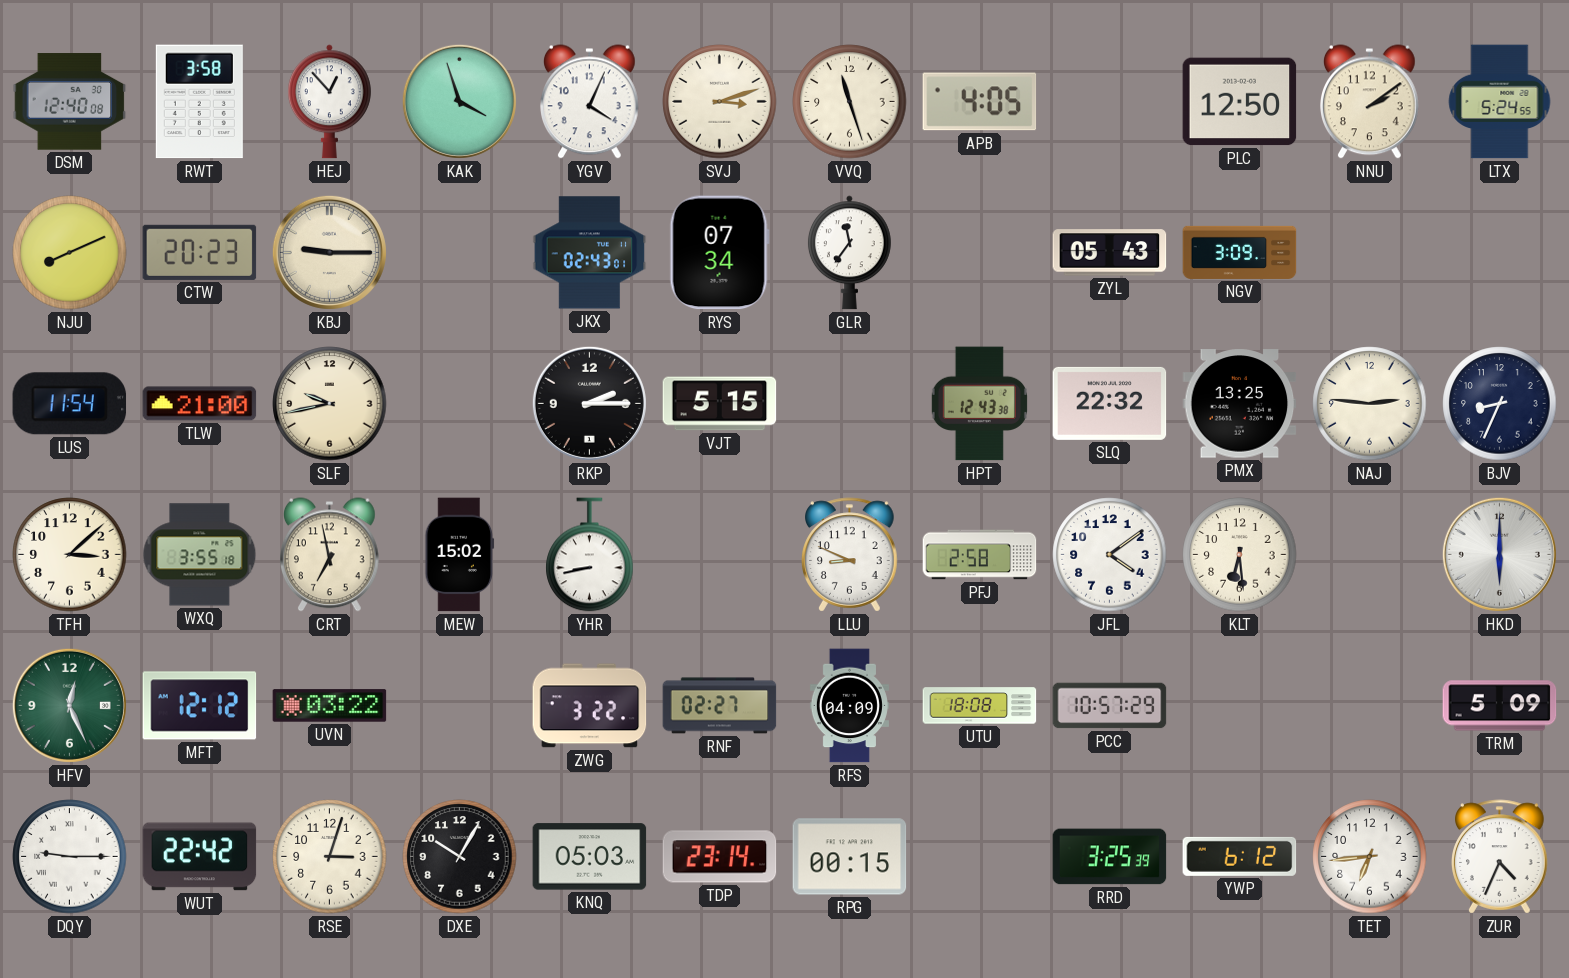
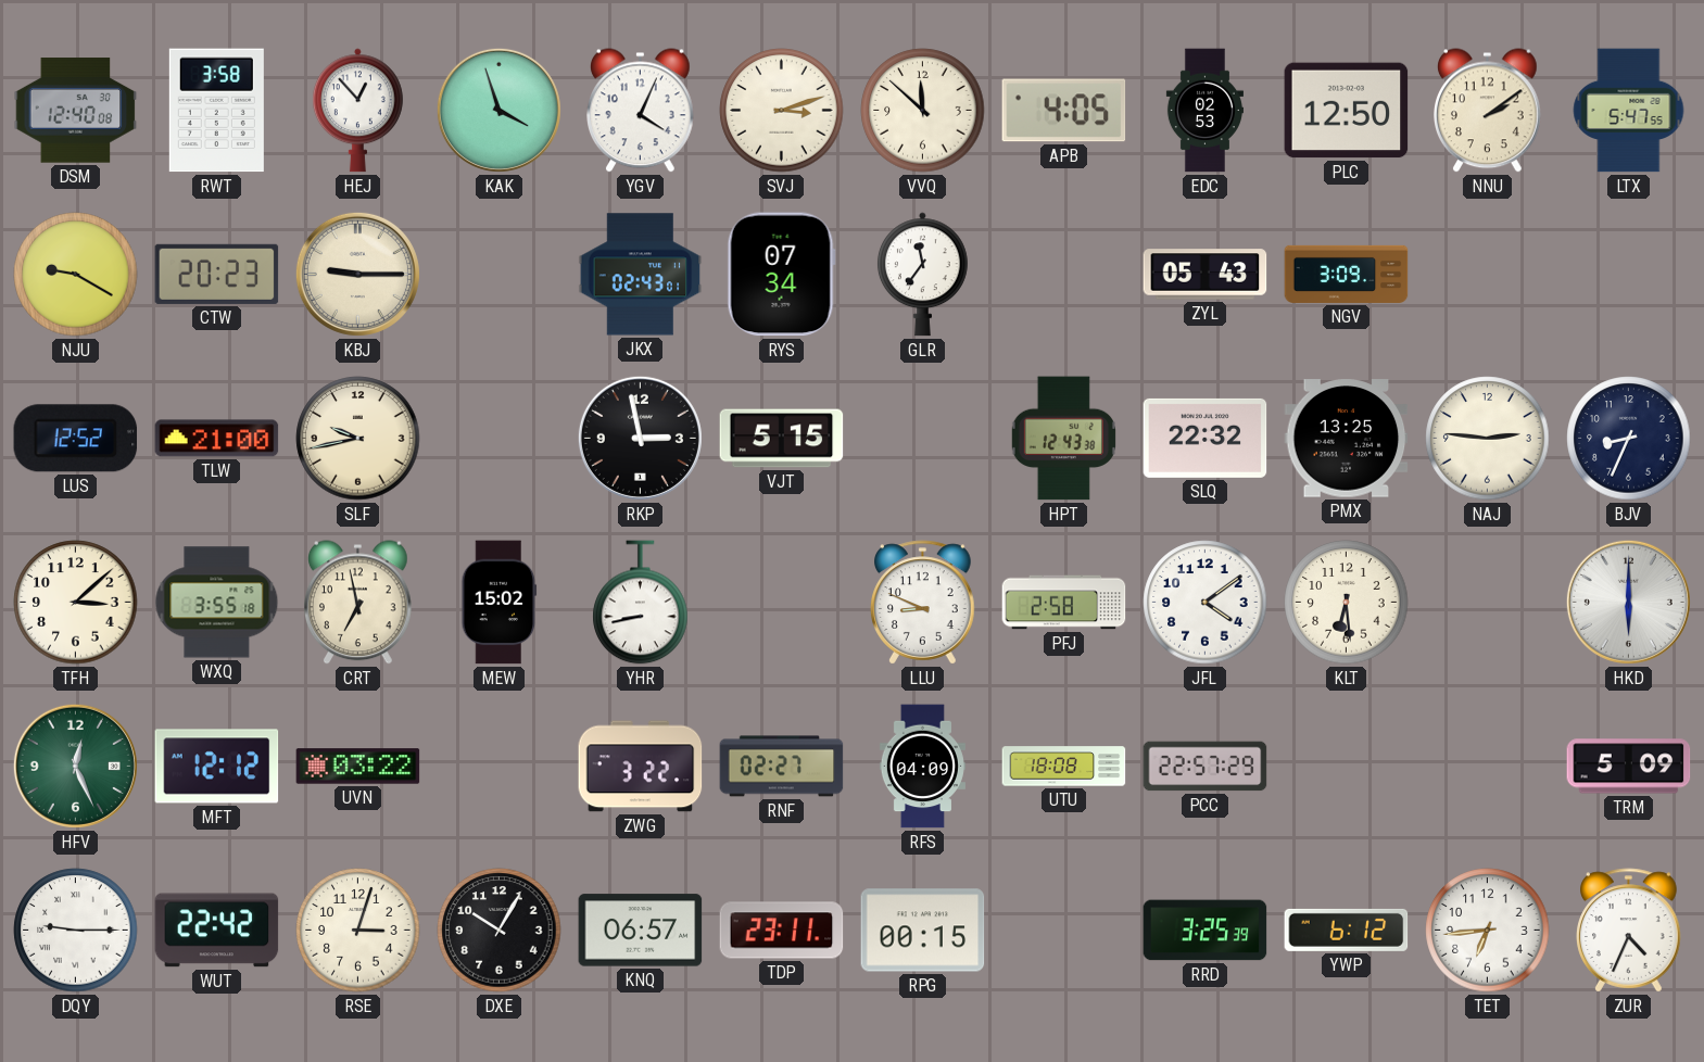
VVQ: 11:27 -> 11:52 (923, 111)
EDC: none -> 02:53 (1204, 111)
LTX: 5:24 -> 5:47 (1629, 111)
NJU: 8:11 -> 9:20 (76, 275)
LUS: 11:54 -> 12:52 (76, 439)
RKP: 2:15 -> 2:58 (640, 438)
PCC: 10:57 -> 22:57 (1206, 767)
KNQ: 05:03 -> 06:57 (641, 931)
TDP: 23:14 -> 23:11 (782, 931)
